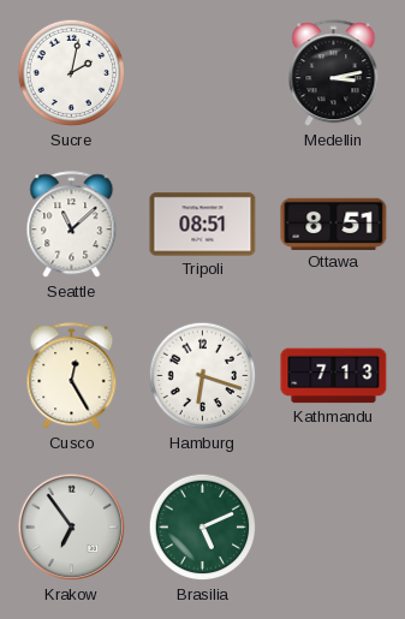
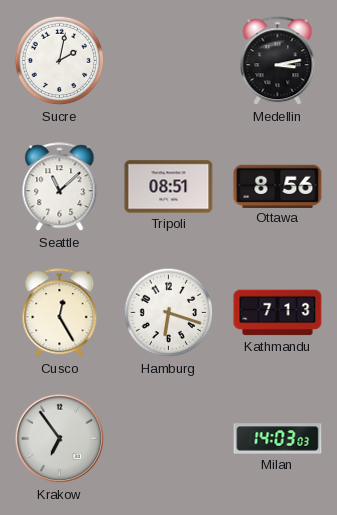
Ottawa: 8:51 -> 8:56 (278, 186)
Brasilia: 5:11 -> none (203, 528)
Milan: none -> 14:03 (278, 439)
